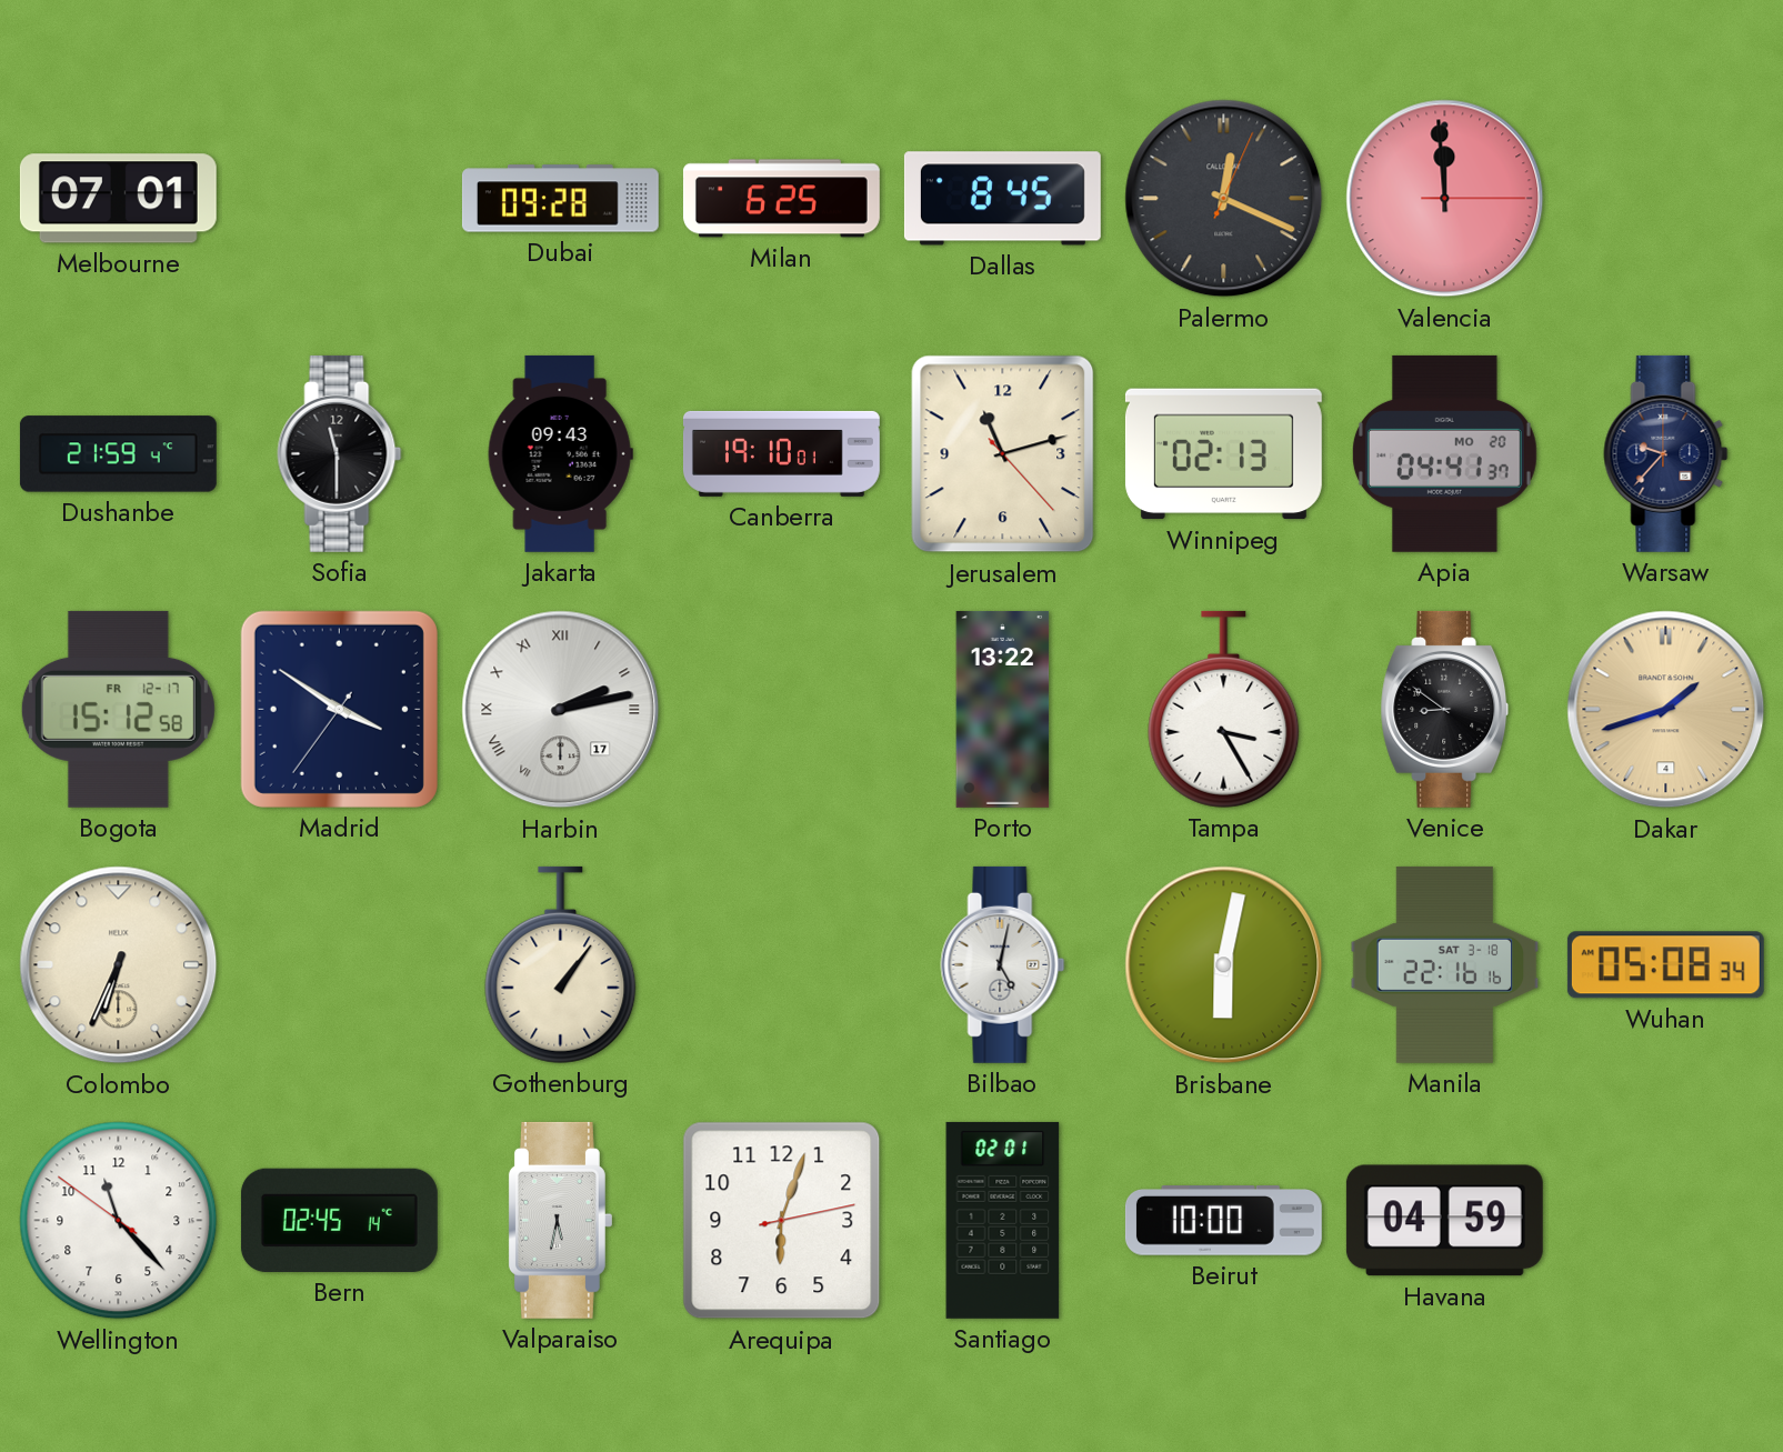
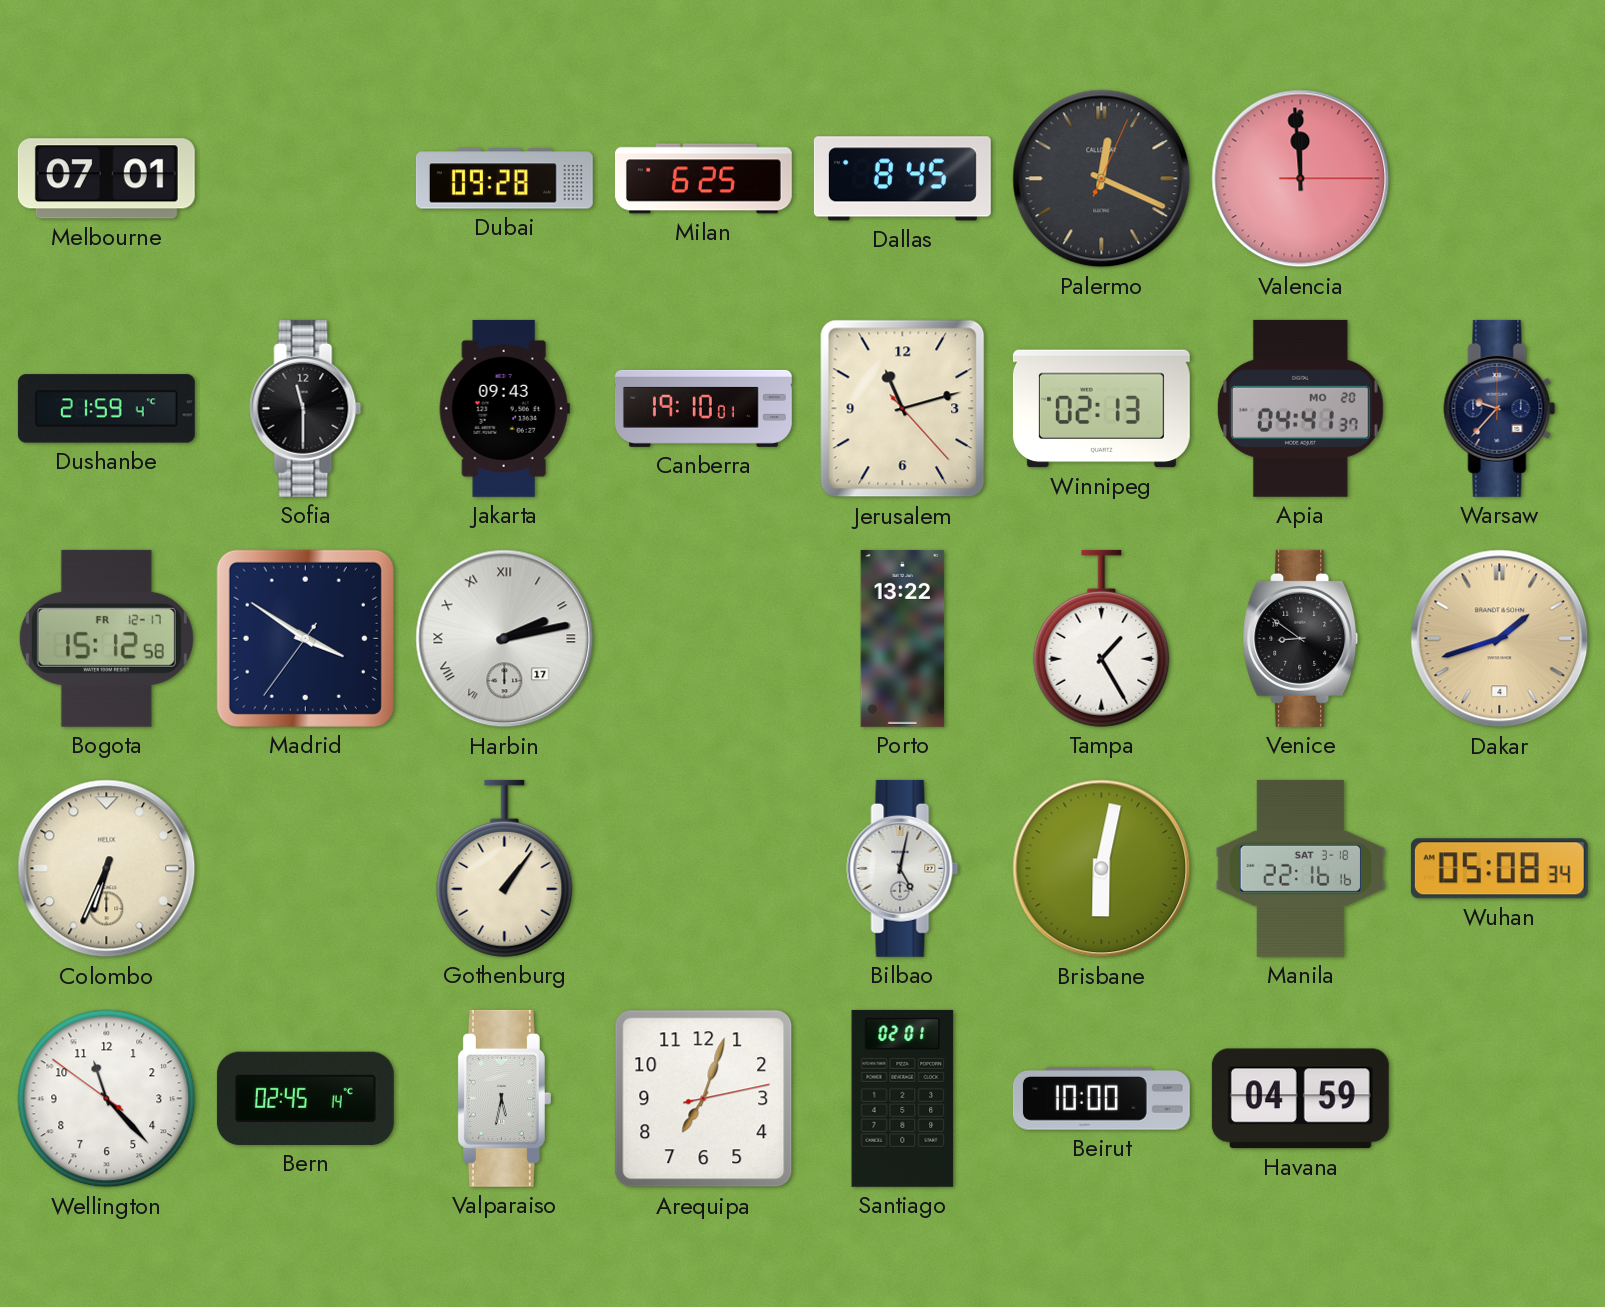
Tampa: 3:25 -> 1:25 (1102, 638)
Arequipa: 6:03 -> 7:03 (704, 1099)
